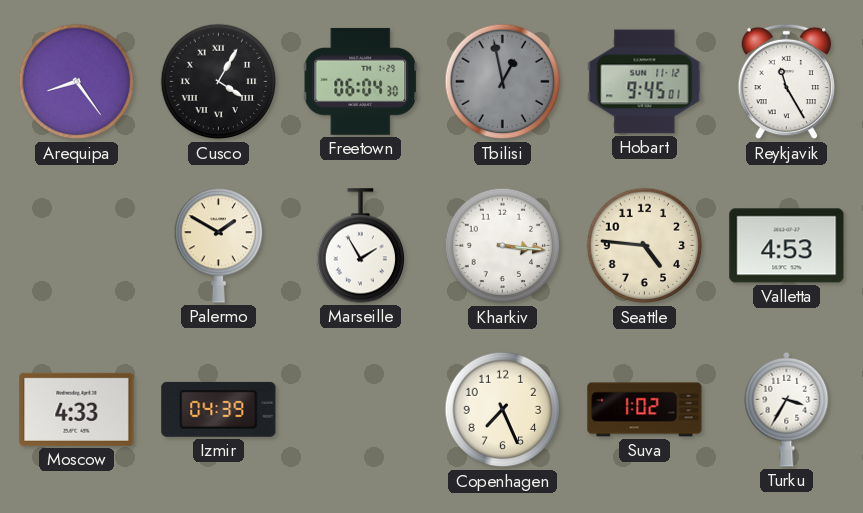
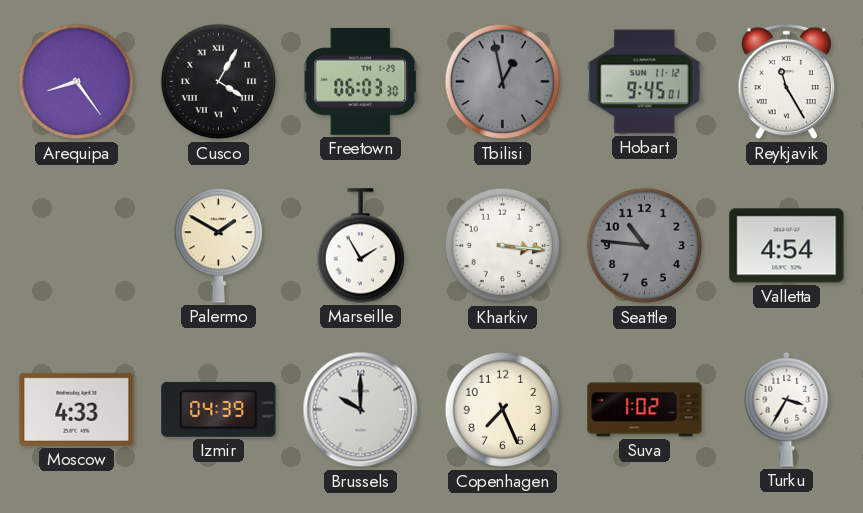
Freetown: 06:04 -> 06:03 (361, 81)
Seattle: 4:46 -> 10:46 (645, 246)
Seattle dial: cream -> grey (645, 246)
Valletta: 4:53 -> 4:54 (787, 246)
Brussels: none -> 10:00 (361, 410)
